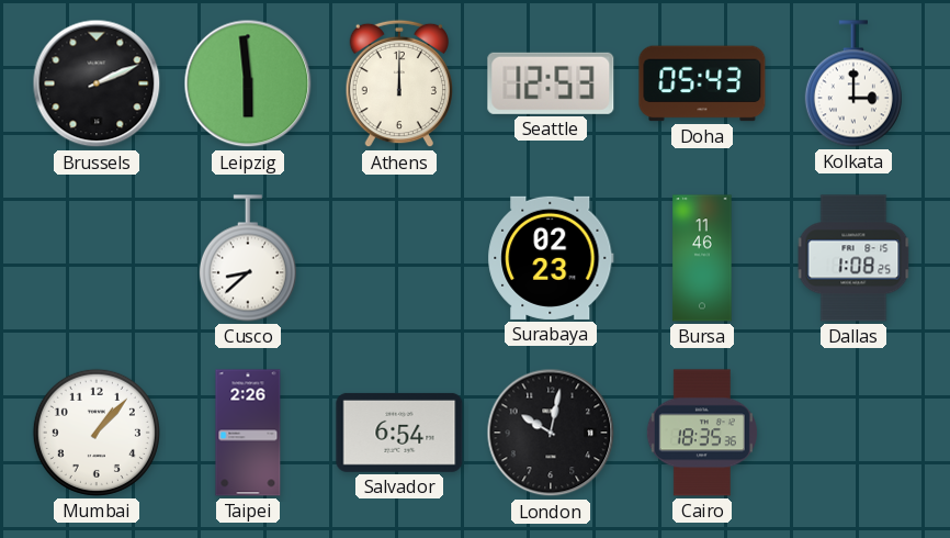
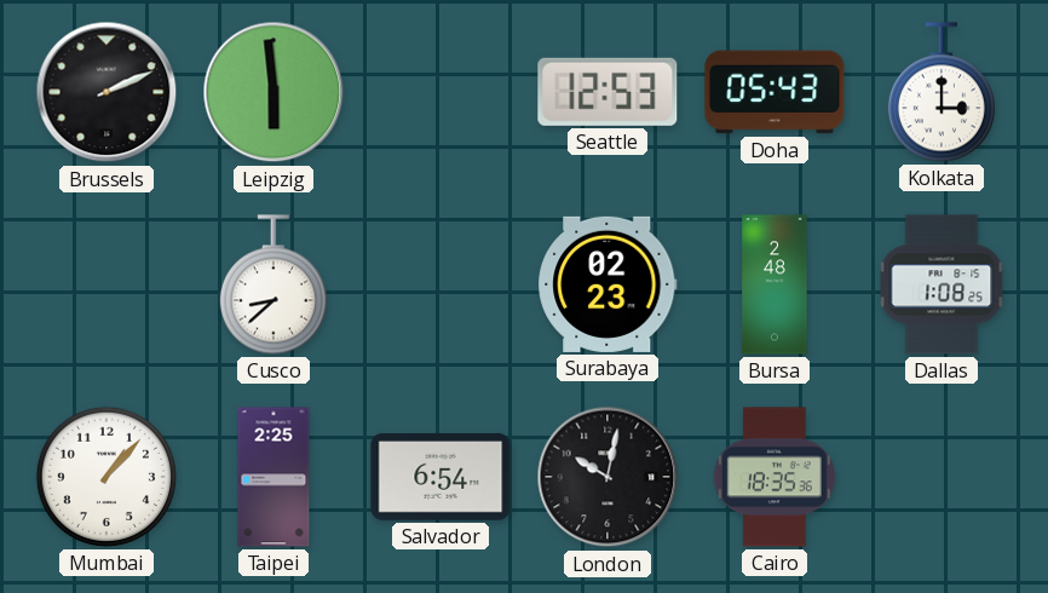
Athens: 12:00 -> none (398, 83)
Bursa: 11:46 -> 2:48 (775, 284)
Taipei: 2:26 -> 2:25 (273, 477)
